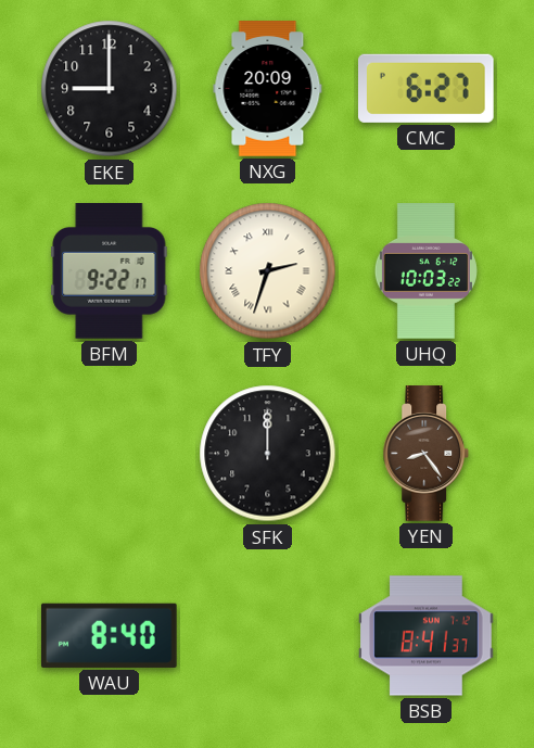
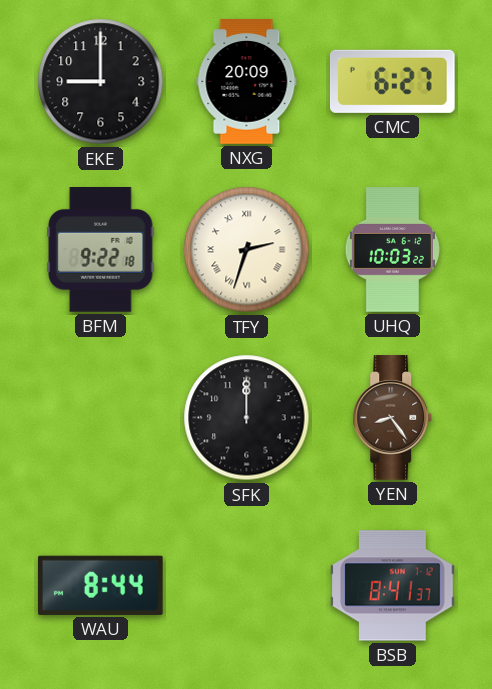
BFM: 9:22:17 -> 9:22:18 (101, 250)
WAU: 8:40 -> 8:44 (100, 585)
